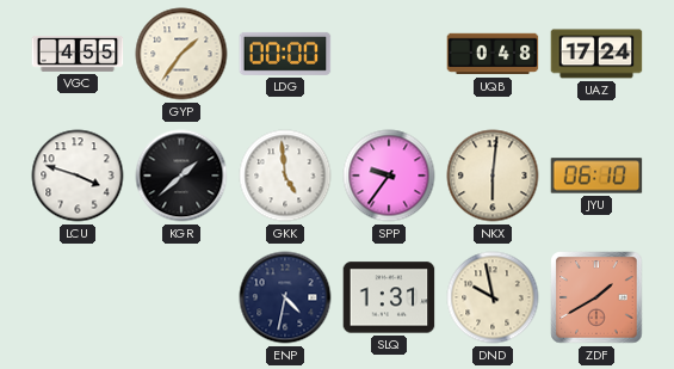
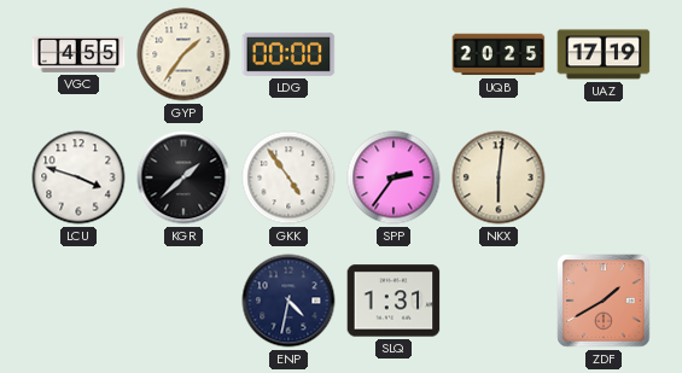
UQB: 0:48 -> 20:25 (499, 54)
UAZ: 17:24 -> 17:19 (604, 54)
GKK: 4:59 -> 4:54 (288, 177)
SPP: 9:36 -> 2:36 (394, 177)
JYU: 06:10 -> none (596, 176)
DND: 9:58 -> none (493, 297)
